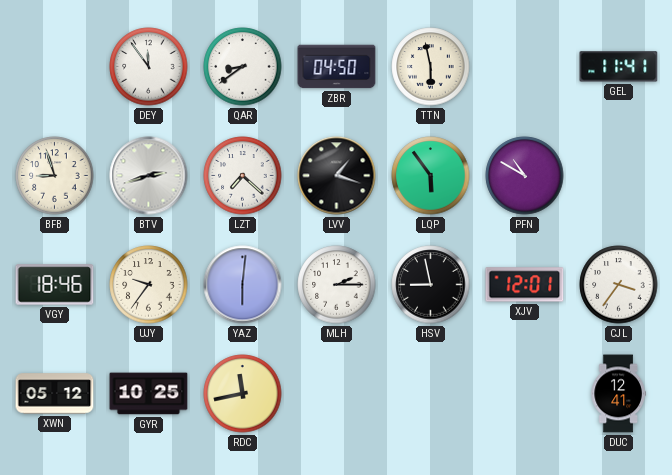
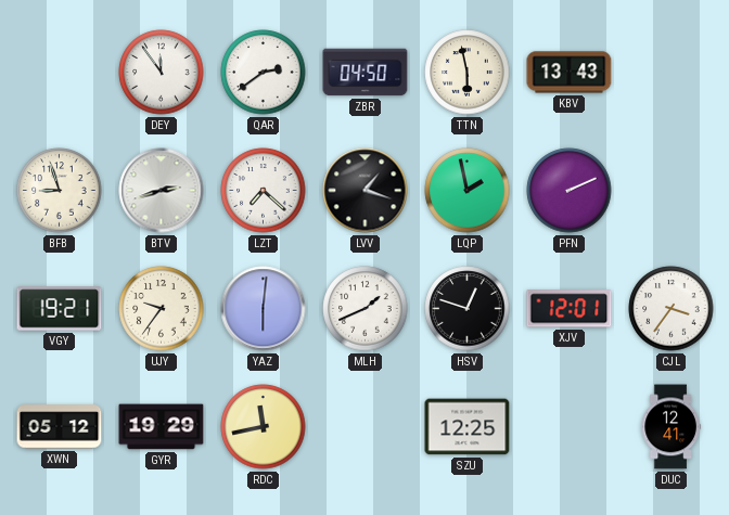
QAR: 8:39 -> 2:39 (264, 73)
KBV: none -> 13:43 (570, 73)
GEL: 11:41 -> none (619, 67)
LQP: 5:54 -> 1:58 (468, 191)
PFN: 10:50 -> 2:11 (570, 191)
VGY: 18:46 -> 19:21 (60, 309)
MLH: 2:15 -> 1:41 (366, 309)
HSV: 8:58 -> 12:48 (468, 309)
GYR: 10:25 -> 19:29 (162, 427)
SZU: none -> 12:25 (468, 427)
